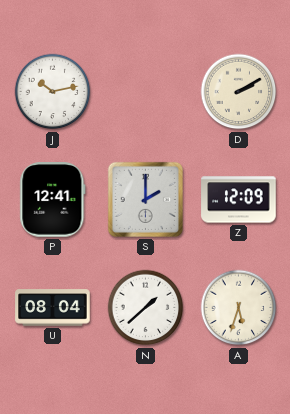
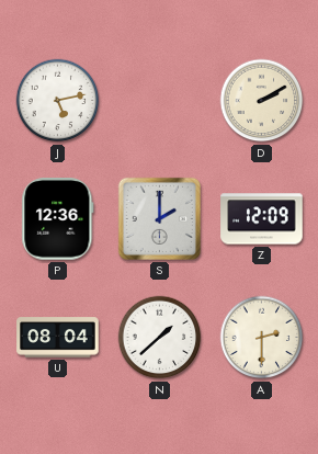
J: 10:13 -> 5:13 (58, 101)
P: 12:41 -> 12:36 (58, 219)
A: 5:33 -> 2:30 (262, 338)
